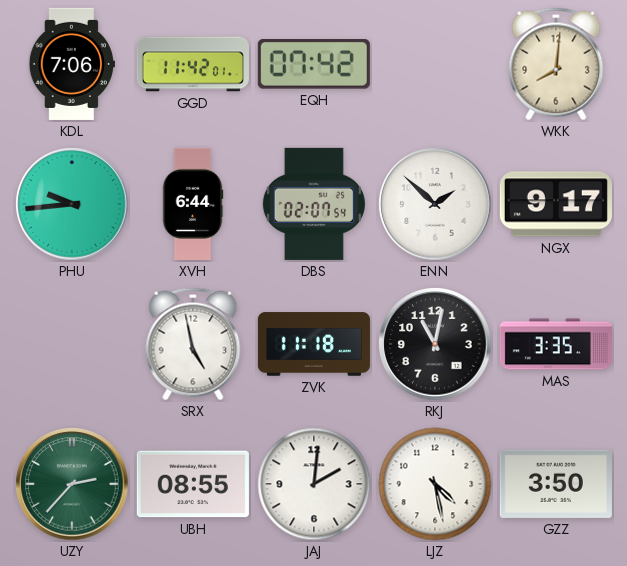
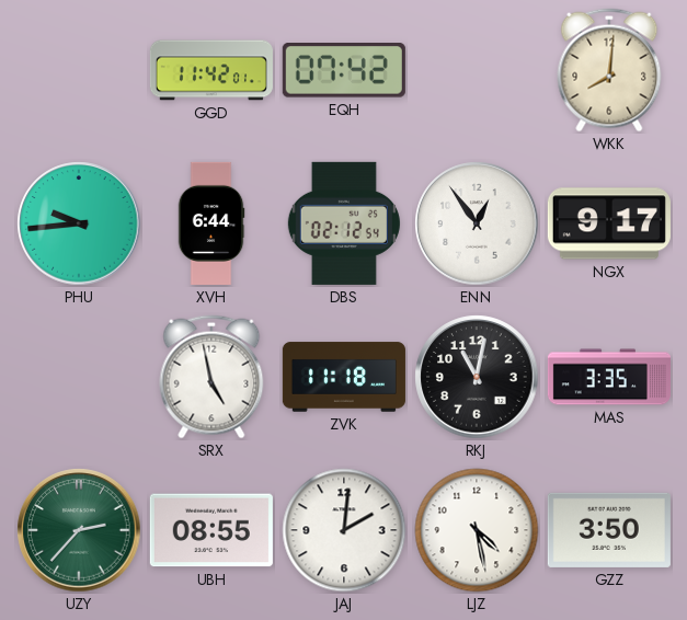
KDL: 7:06 -> none (72, 64)
DBS: 02:07 -> 02:12 (344, 223)
ENN: 1:52 -> 12:54 (477, 223)
